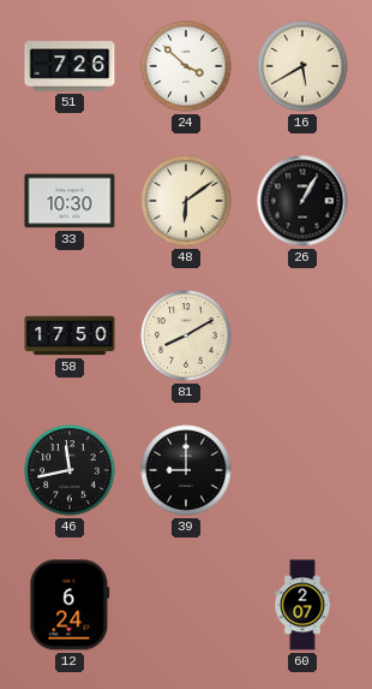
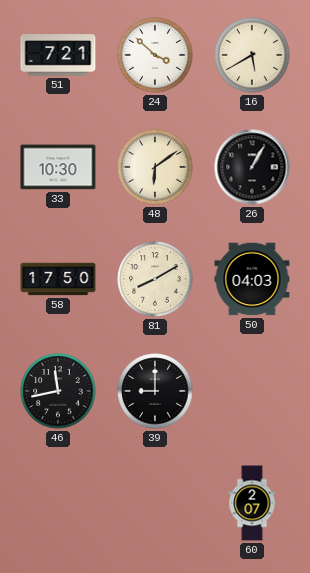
51: 7:26 -> 7:21 (58, 55)
50: none -> 04:03 (252, 279)
12: 6:24 -> none (70, 605)
